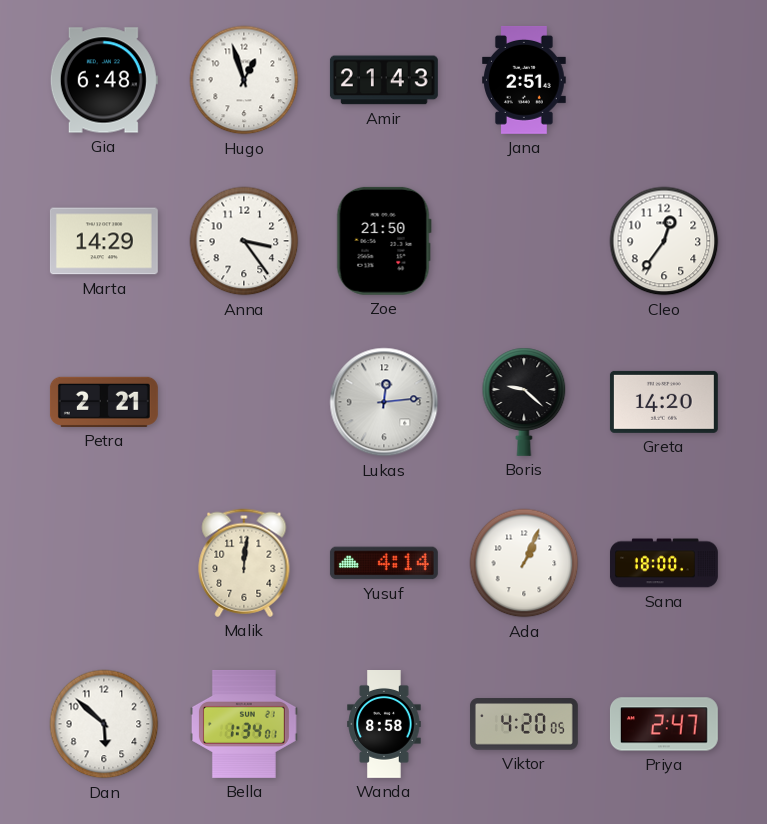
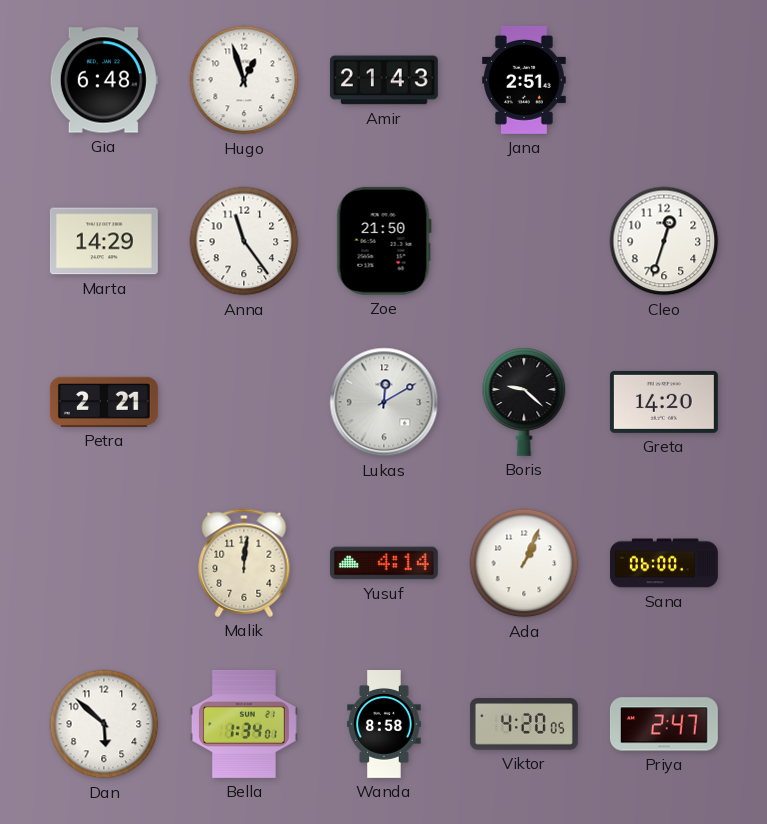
Anna: 3:24 -> 11:24 (244, 241)
Cleo: 12:36 -> 12:33 (664, 241)
Lukas: 12:14 -> 12:10 (384, 402)
Sana: 18:00 -> 06:00 (664, 563)
